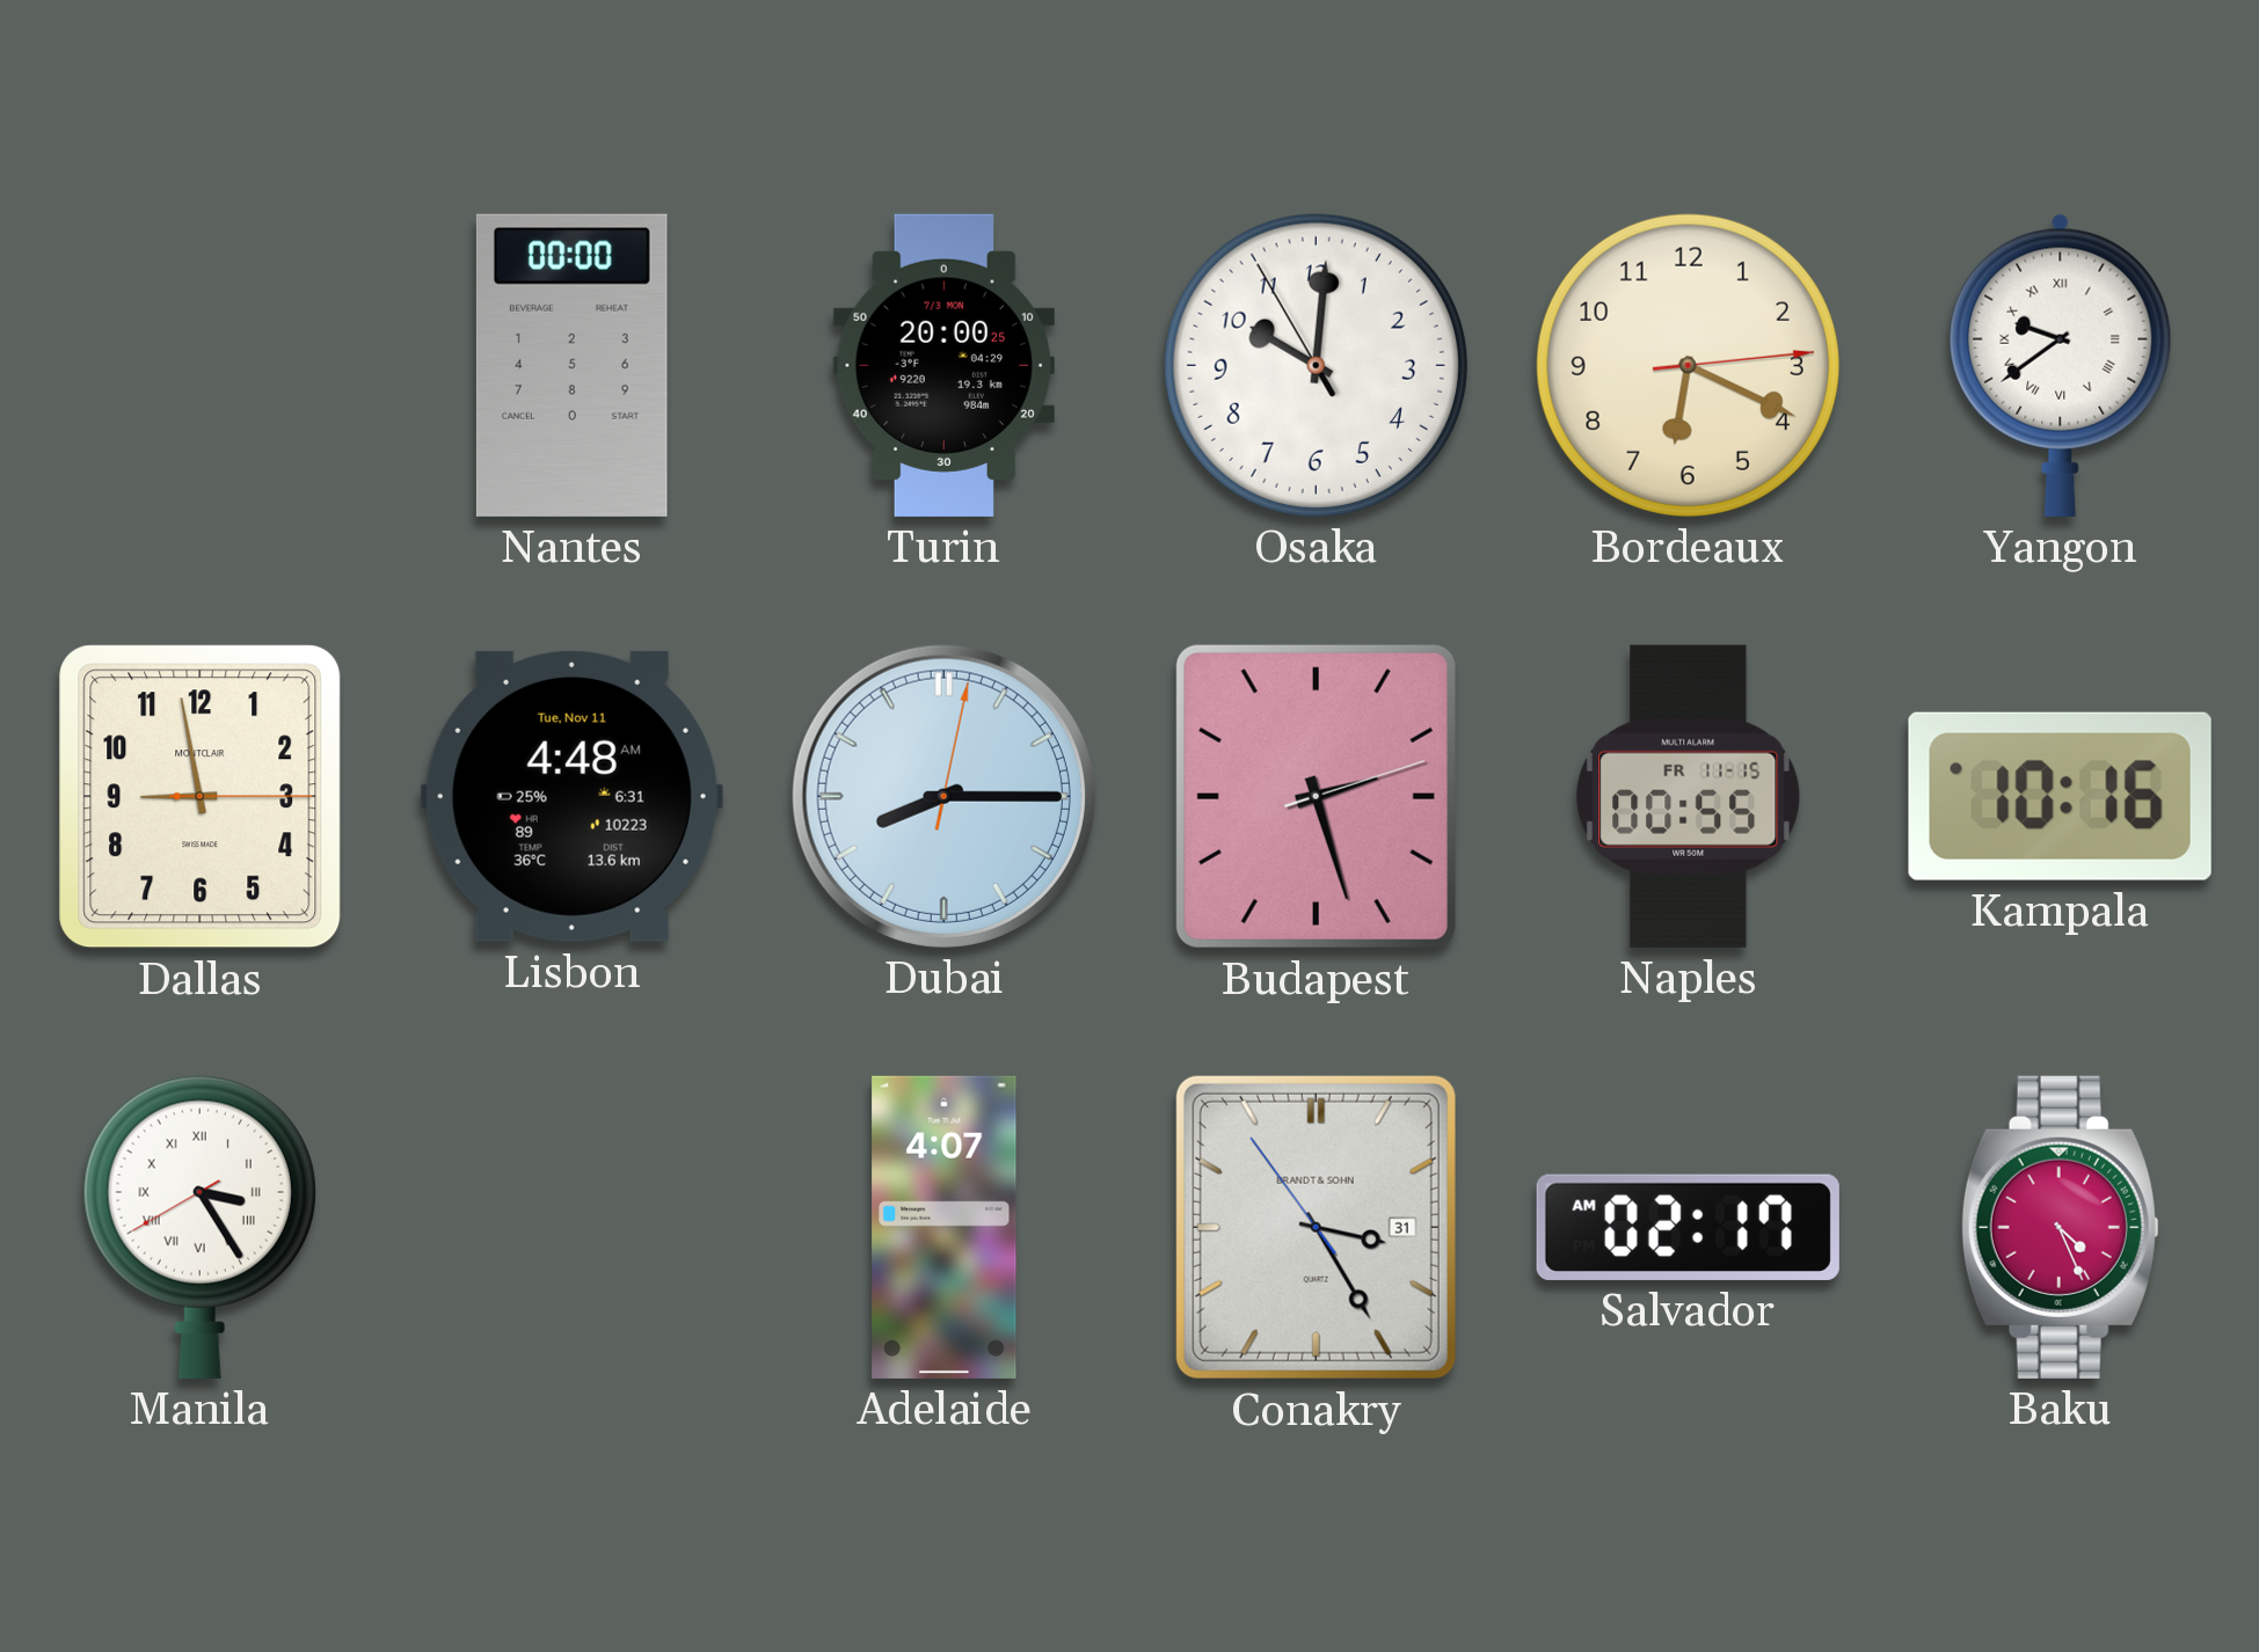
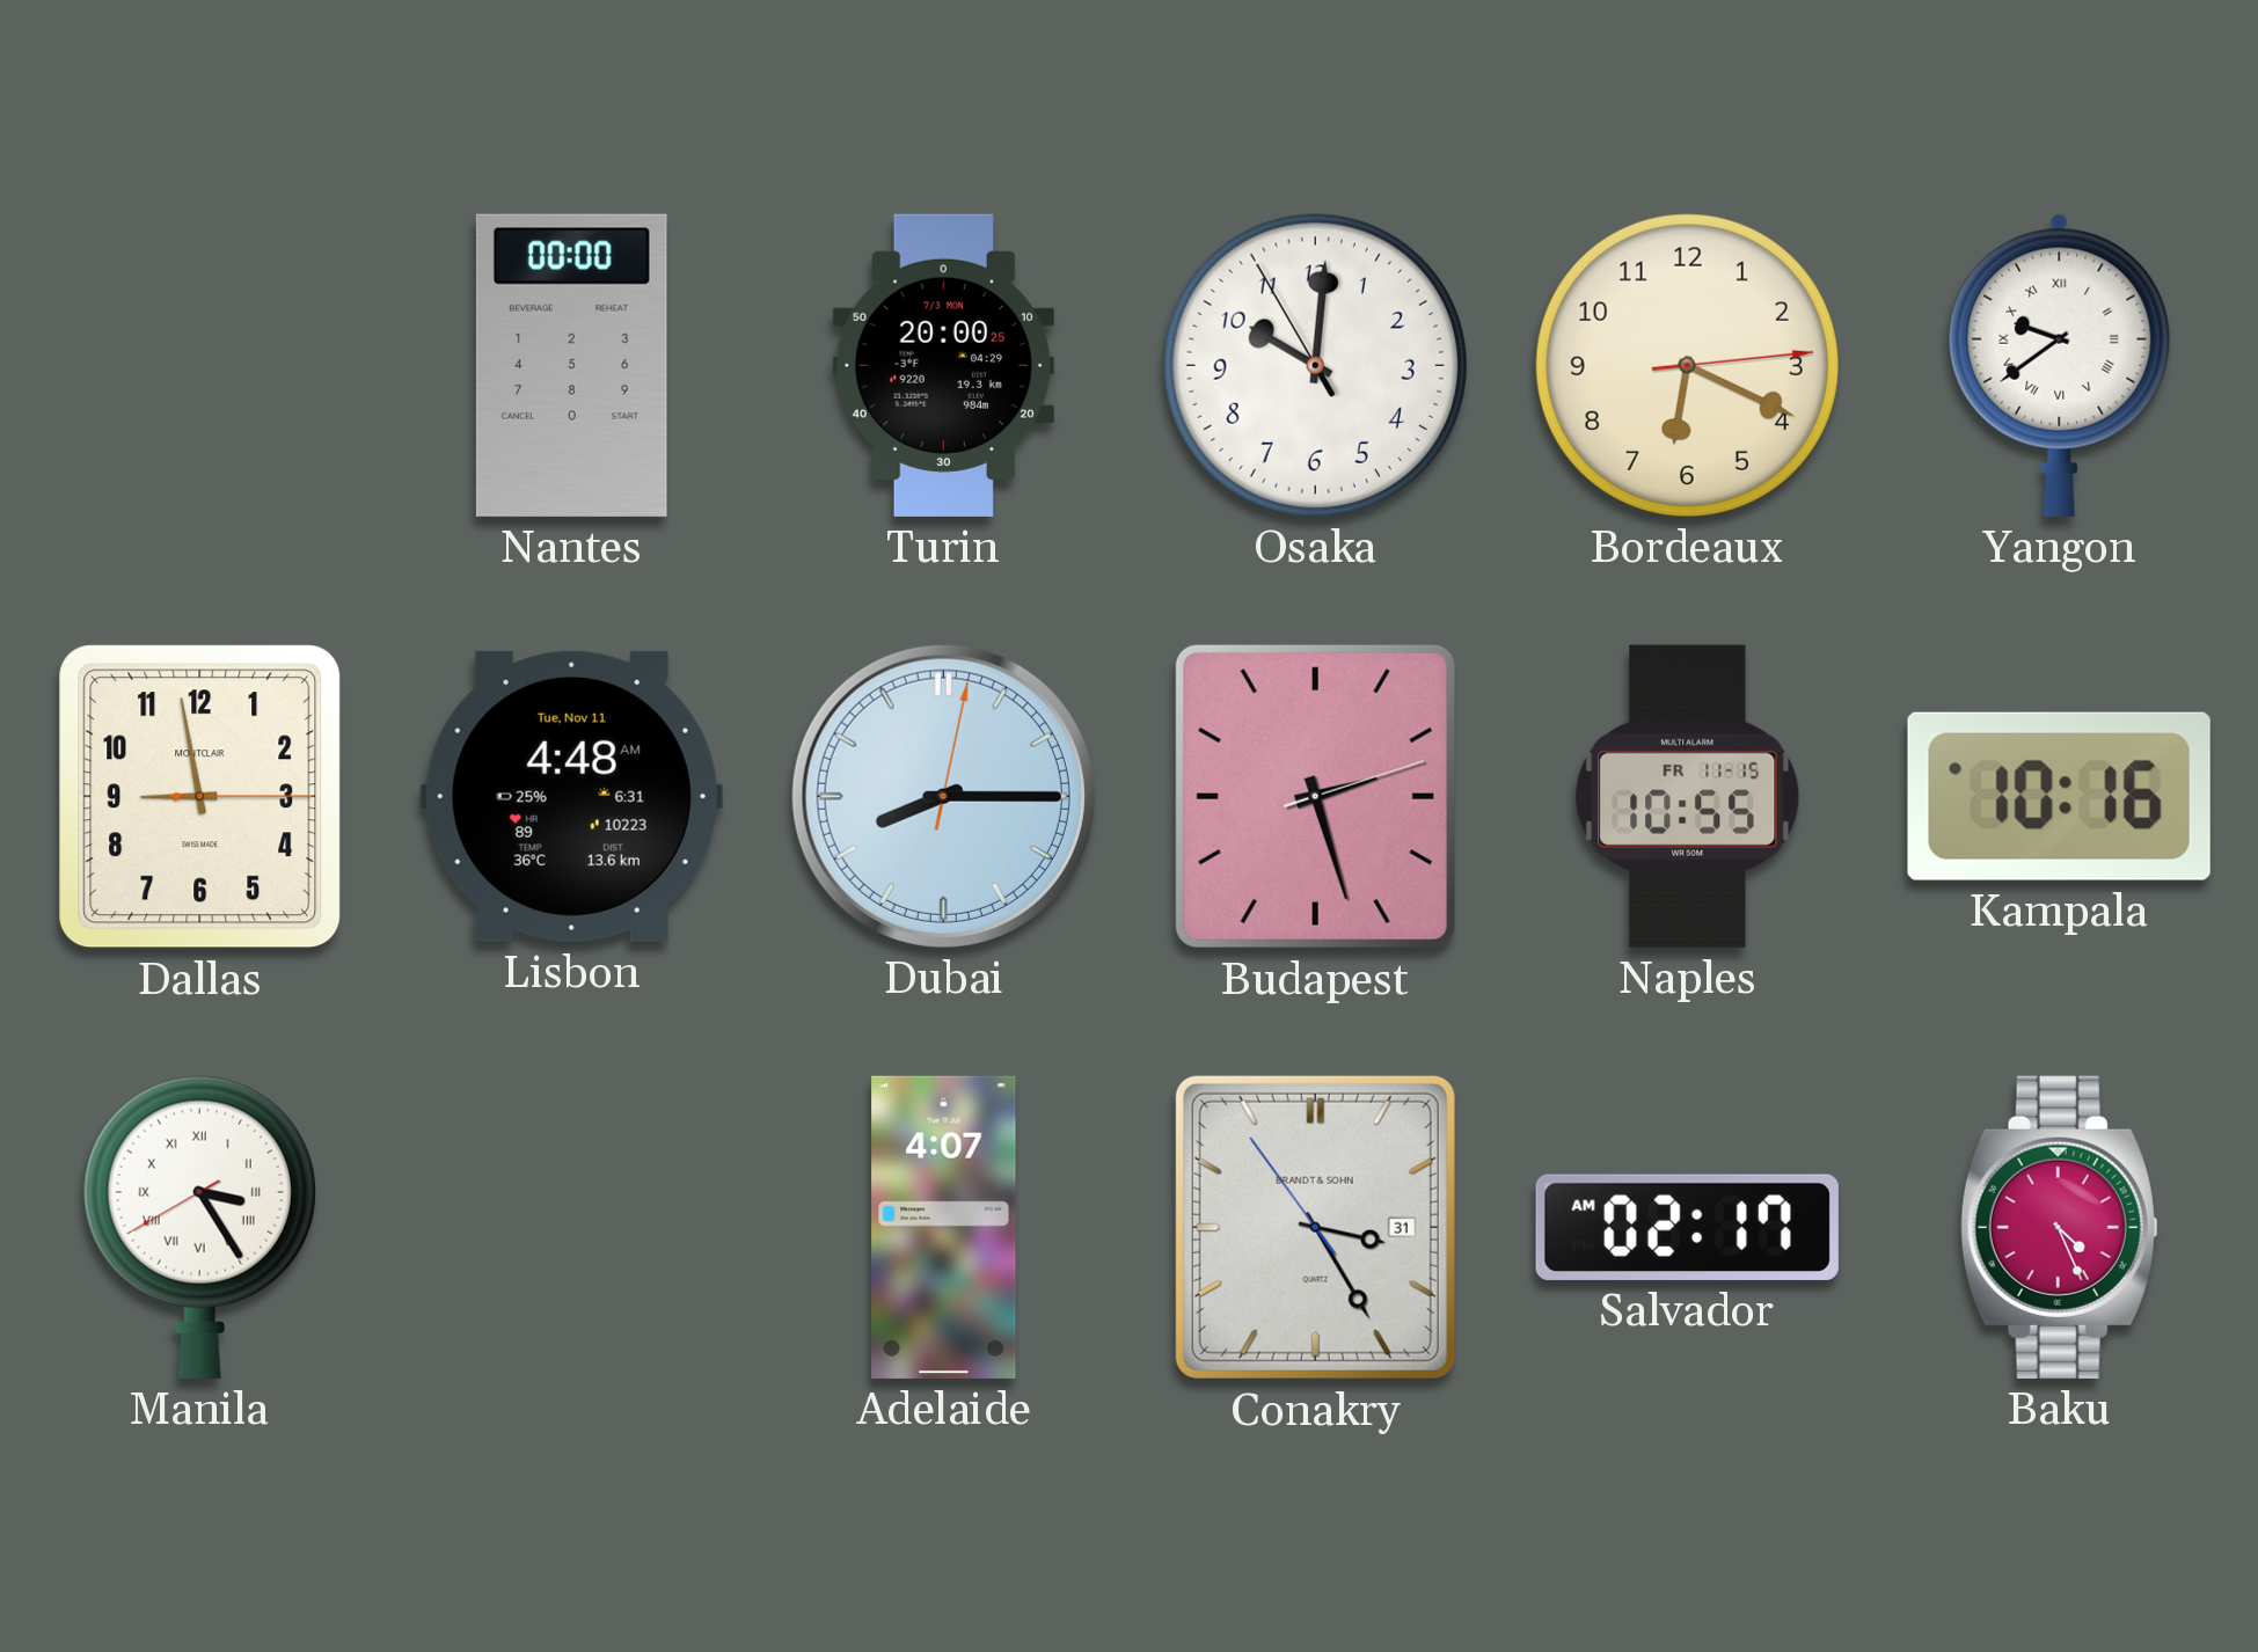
Naples: 00:55 -> 10:55 (1688, 796)
